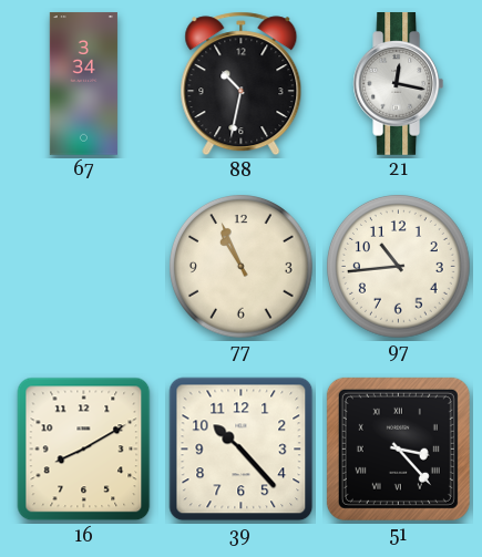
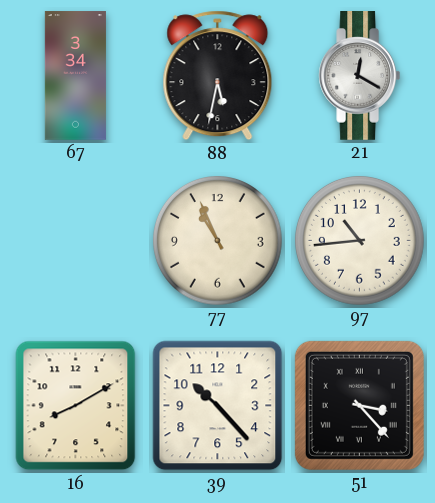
88: 10:32 -> 5:32 (218, 76)
21: 12:17 -> 12:20 (360, 76)
